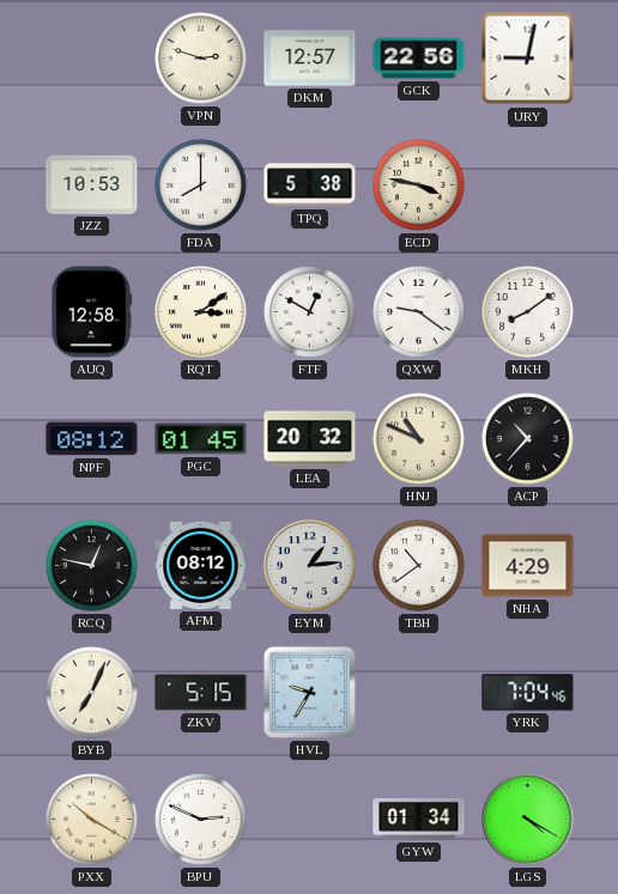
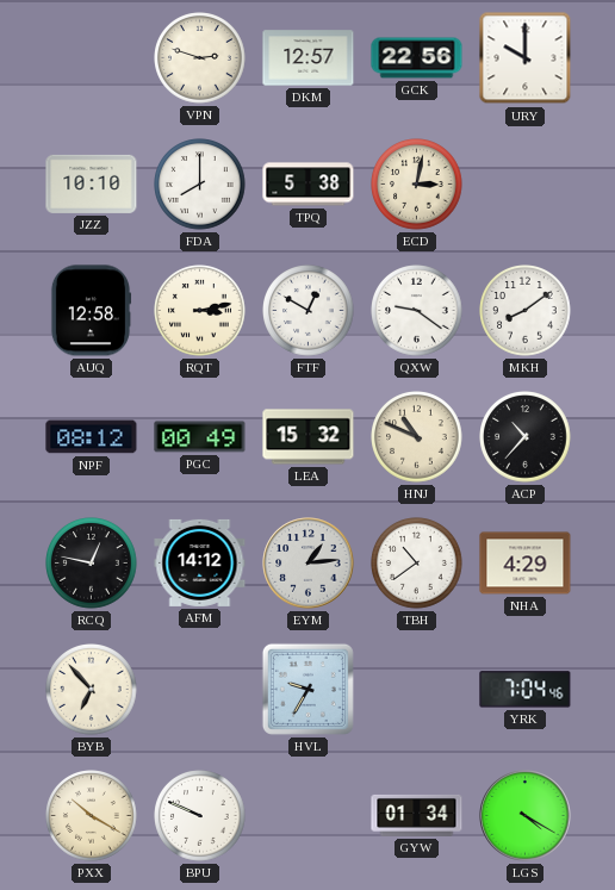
URY: 9:02 -> 10:00 (526, 58)
JZZ: 10:53 -> 10:10 (92, 183)
ECD: 3:47 -> 3:02 (417, 185)
RQT: 3:09 -> 3:13 (200, 311)
PGC: 01:45 -> 00:49 (200, 437)
LEA: 20:32 -> 15:32 (309, 437)
AFM: 08:12 -> 14:12 (200, 562)
BYB: 7:04 -> 6:53 (92, 690)
ZKV: 5:15 -> none (201, 693)
BPU: 2:49 -> 9:49 (200, 816)
